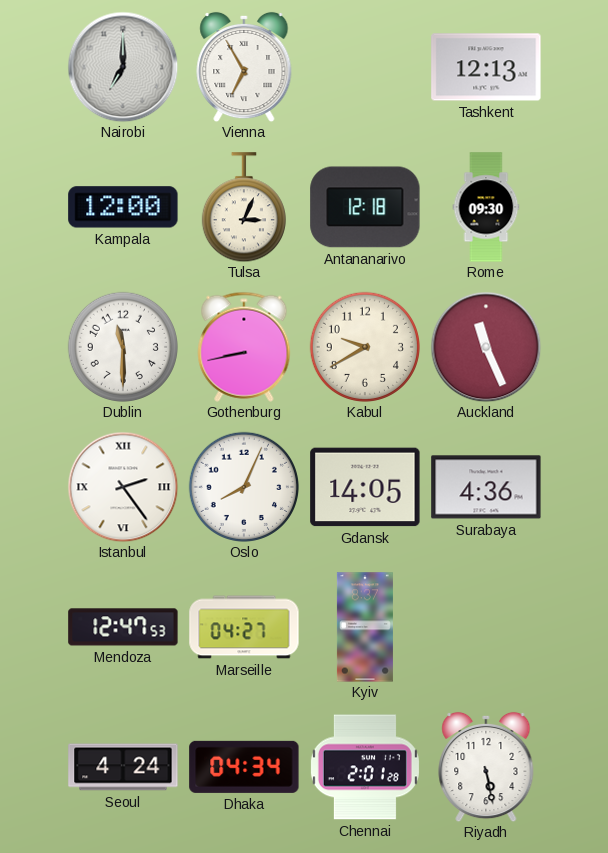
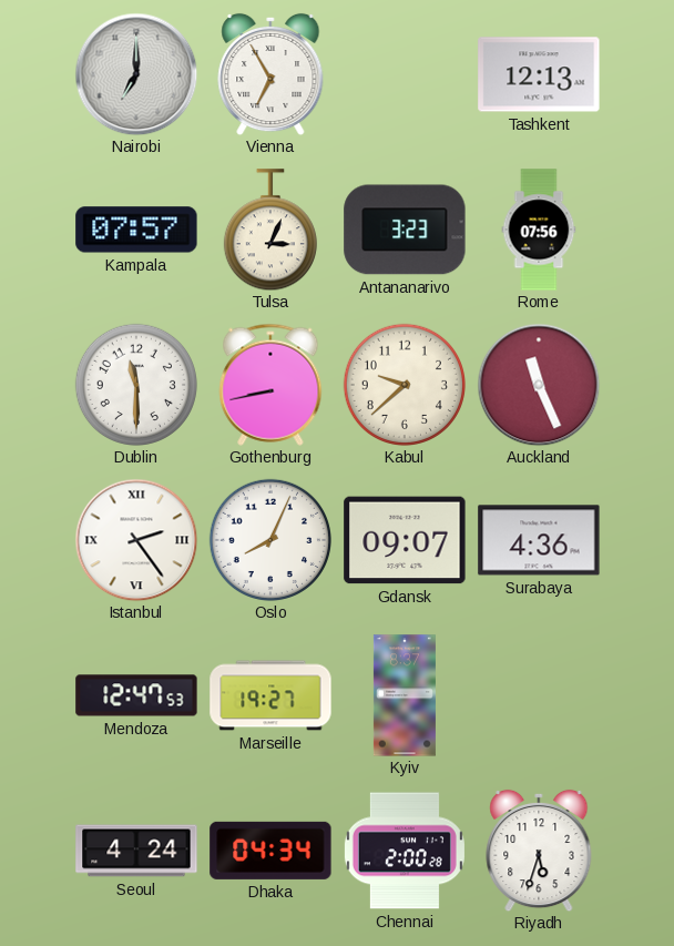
Kampala: 12:00 -> 07:57 (136, 230)
Antananarivo: 12:18 -> 3:23 (405, 230)
Rome: 09:30 -> 07:56 (539, 230)
Kabul: 9:40 -> 9:38 (404, 384)
Gdansk: 14:05 -> 09:07 (405, 540)
Marseille: 04:27 -> 19:27 (270, 695)
Chennai: 2:01 -> 2:00 (405, 851)
Riyadh: 5:28 -> 5:33 (539, 851)
